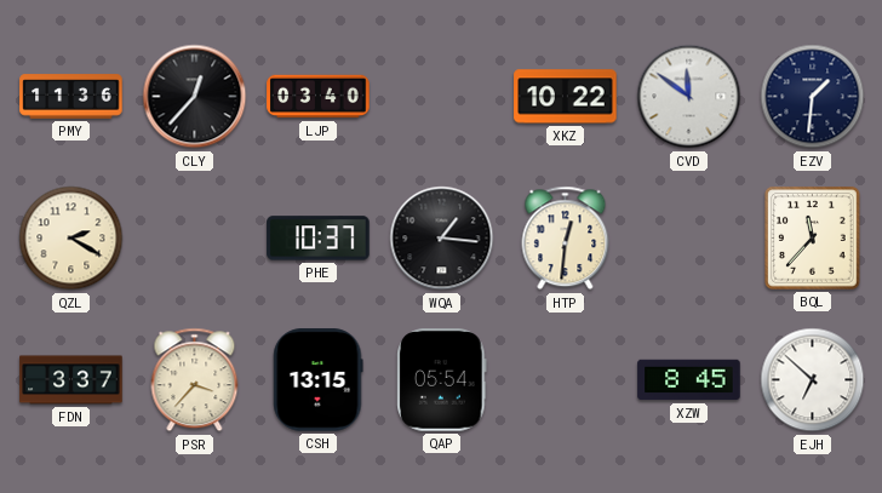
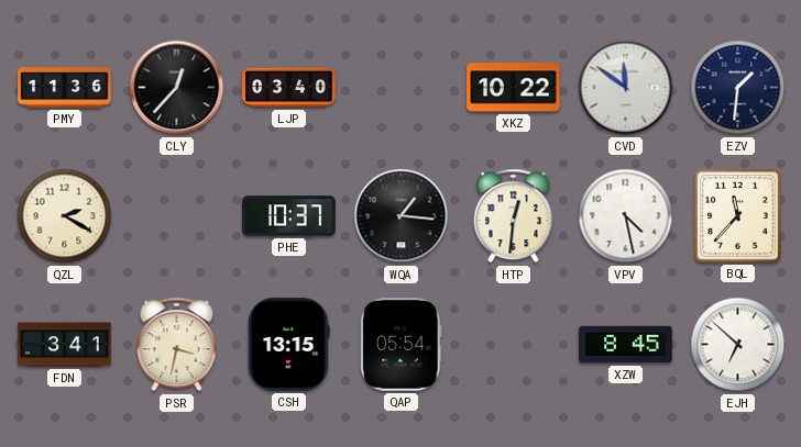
VPV: none -> 4:28 (626, 216)
FDN: 3:37 -> 3:41 (65, 345)
PSR: 3:37 -> 3:32 (177, 345)
